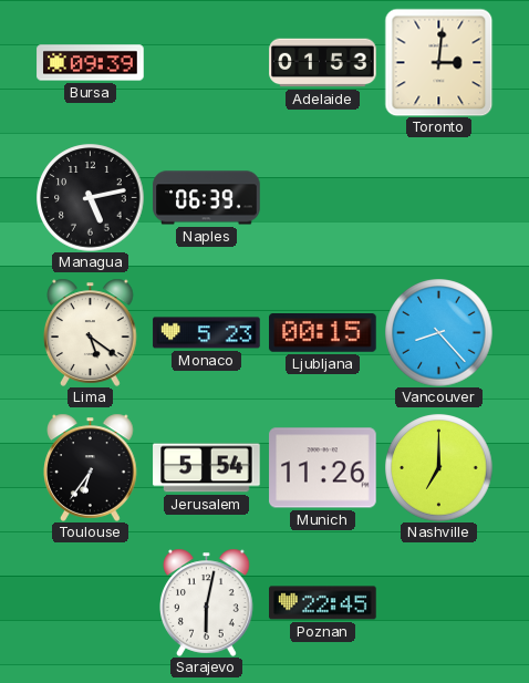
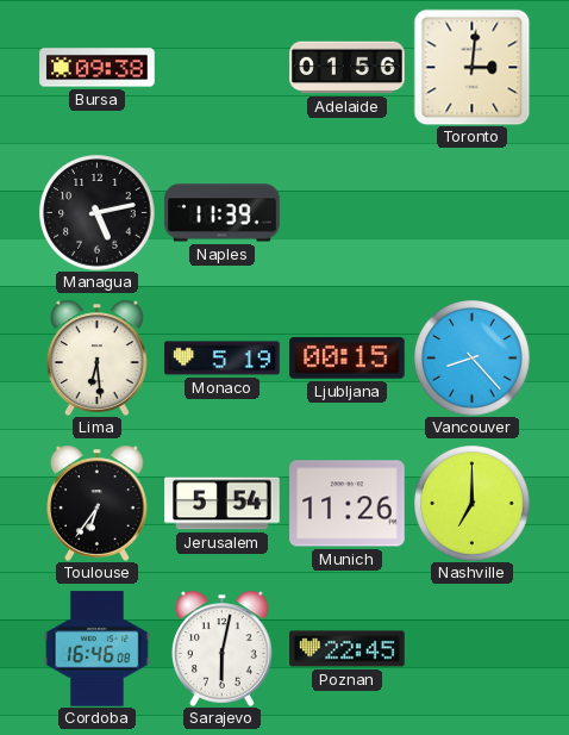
Bursa: 09:39 -> 09:38 (98, 68)
Adelaide: 01:53 -> 01:56 (348, 68)
Naples: 06:39 -> 11:39 (223, 213)
Lima: 5:21 -> 6:29 (98, 357)
Monaco: 5:23 -> 5:19 (223, 359)
Cordoba: none -> 16:46 (96, 649)
